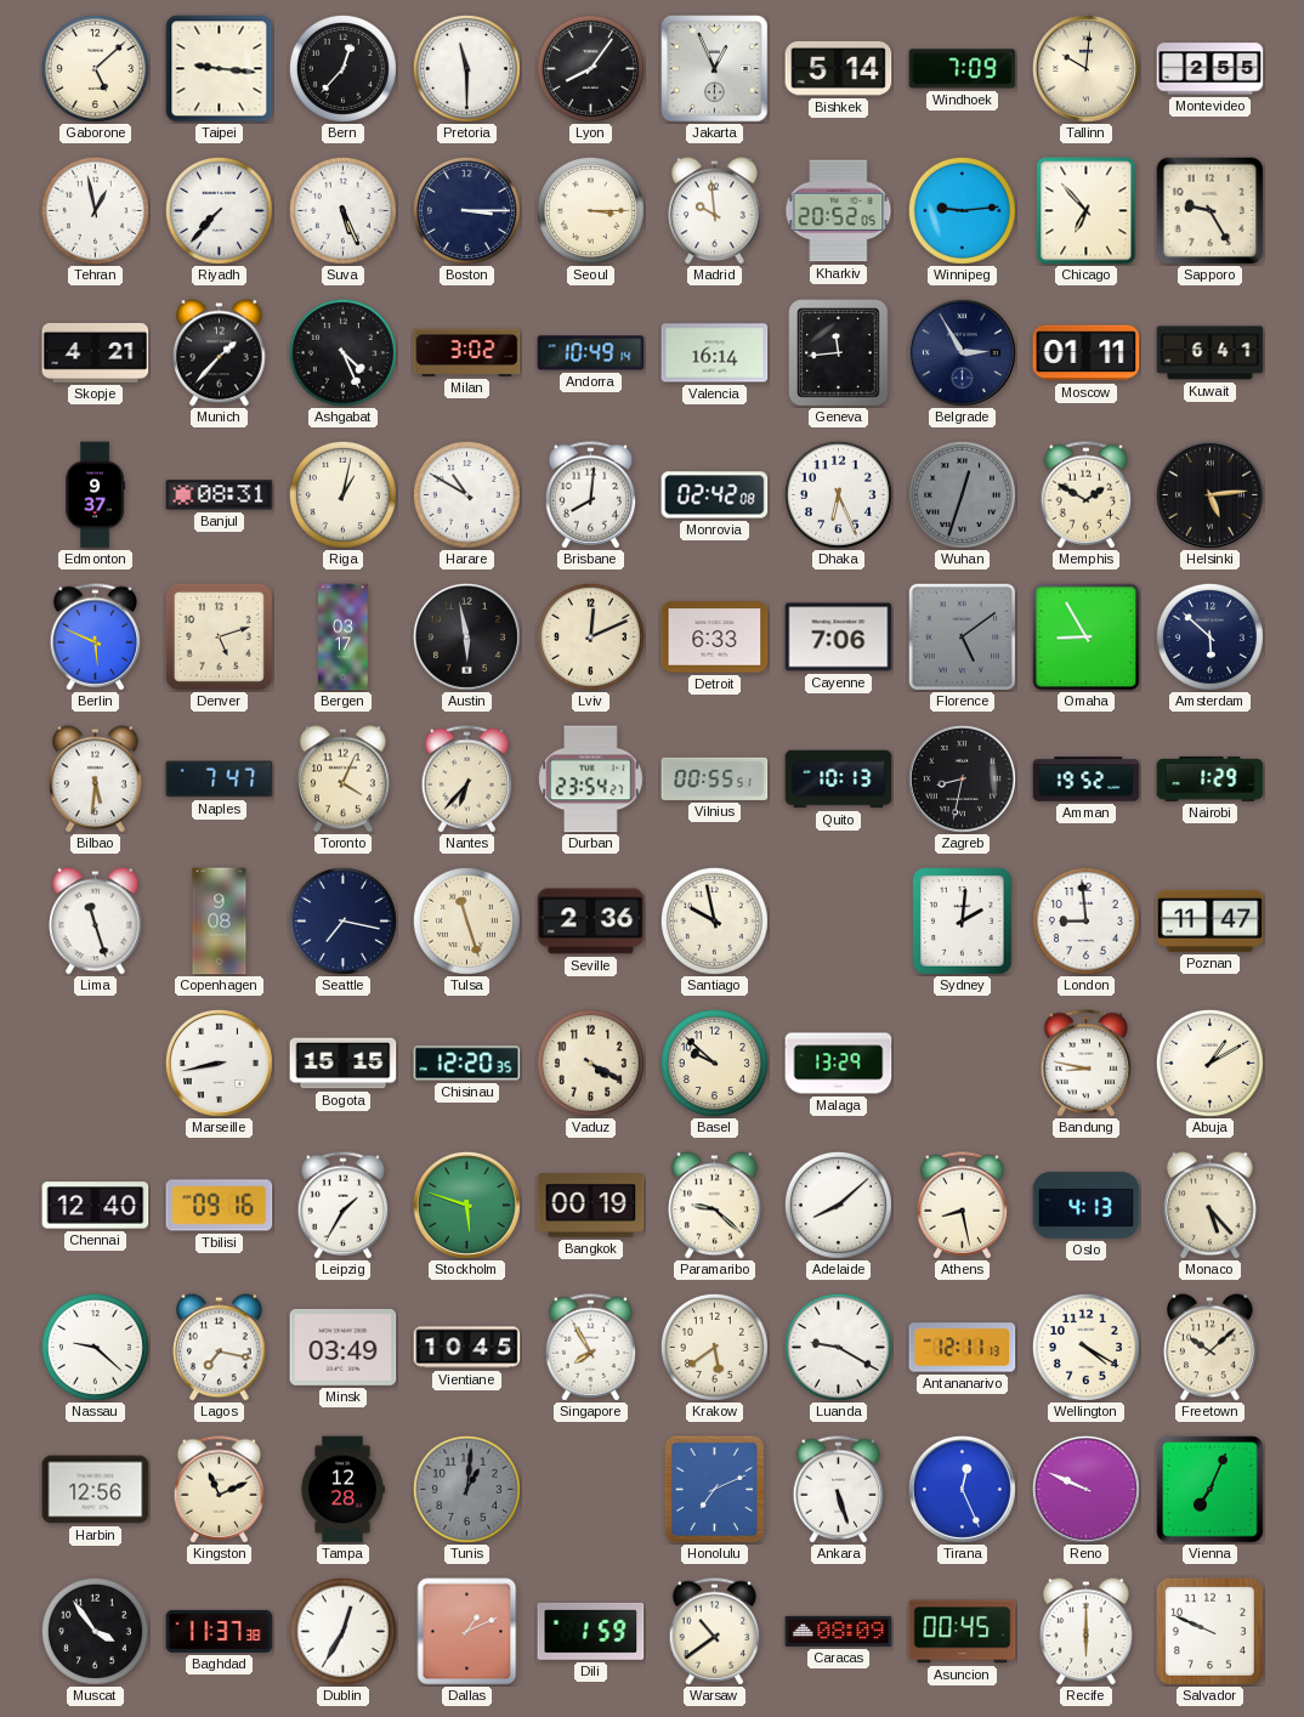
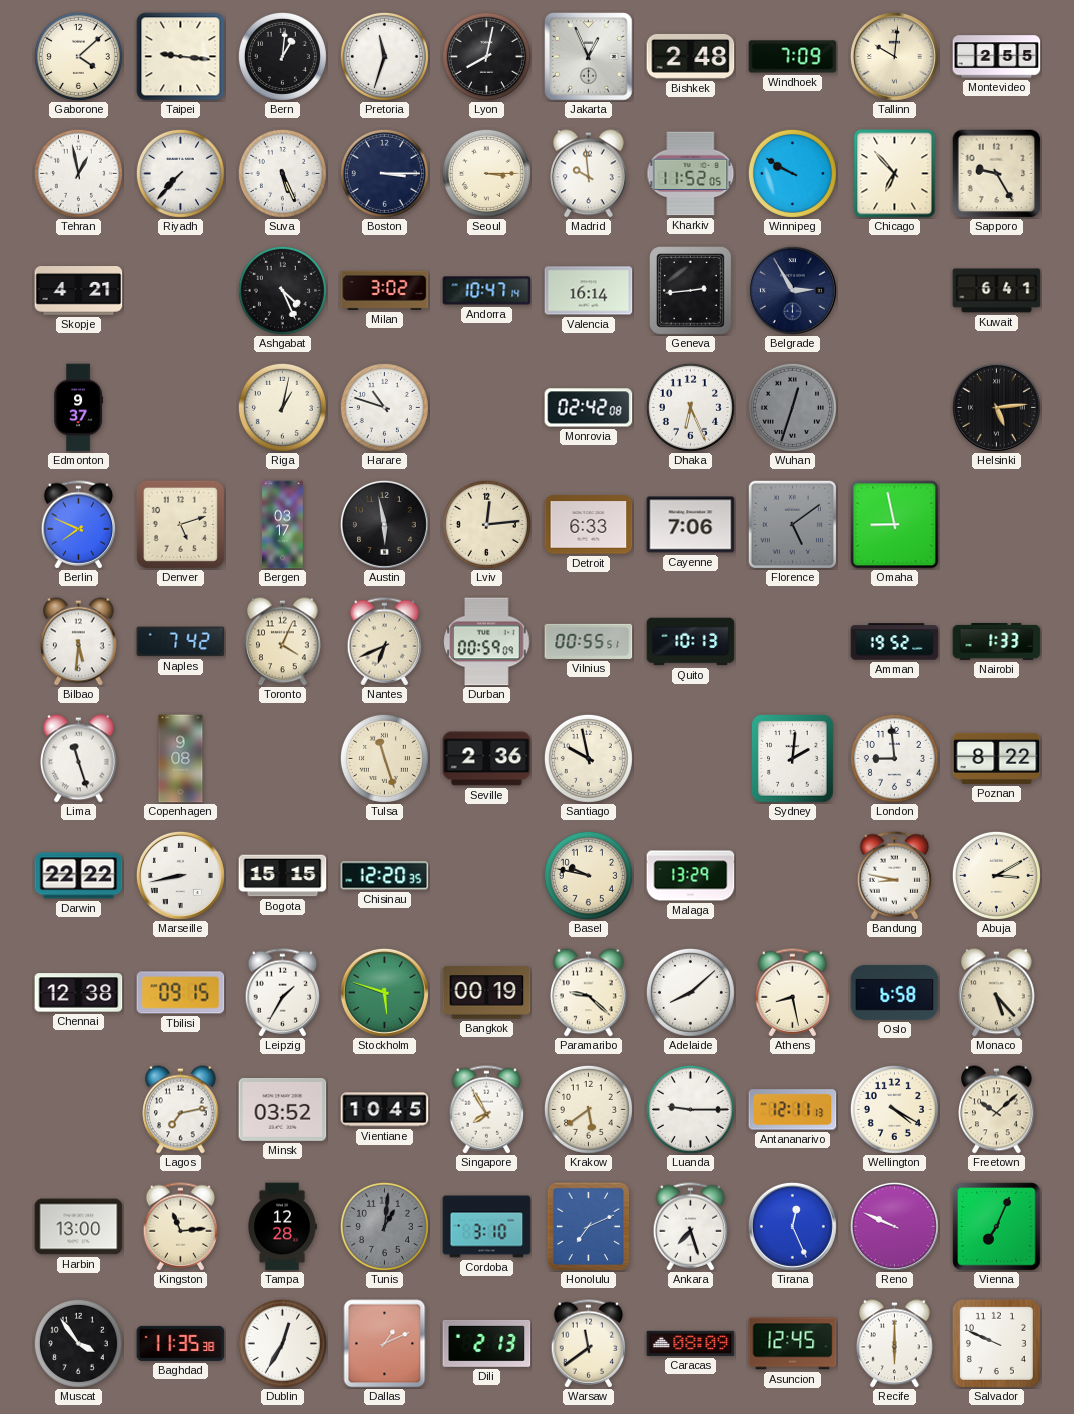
Gaborone: 5:08 -> 4:08 (78, 56)
Bern: 12:37 -> 1:01 (282, 56)
Pretoria: 11:30 -> 11:33 (384, 56)
Lyon: 8:06 -> 8:02 (486, 56)
Bishkek: 5:14 -> 2:48 (691, 56)
Kharkiv: 20:52 -> 11:52 (691, 174)
Winnipeg: 9:14 -> 9:50 (792, 173)
Munich: 1:37 -> none (220, 353)
Andorra: 10:49 -> 10:47 (487, 291)
Geneva: 11:44 -> 2:44 (691, 291)
Moscow: 01:11 -> none (1087, 353)
Banjul: 08:31 -> none (220, 495)
Harare: 10:50 -> 10:48 (384, 407)
Brisbane: 8:01 -> none (591, 495)
Memphis: 1:50 -> none (1087, 495)
Berlin: 5:49 -> 7:49 (79, 525)
Lviv: 12:11 -> 12:14 (486, 524)
Omaha: 8:55 -> 8:58 (895, 525)
Amsterdam: 5:52 -> none (1209, 636)
Naples: 7:47 -> 7:42 (181, 642)
Nantes: 6:37 -> 6:41 (385, 642)
Durban: 23:54 -> 00:59 (487, 642)
Zagreb: 8:32 -> none (962, 778)
Nairobi: 1:29 -> 1:33 (997, 641)
Seattle: 7:17 -> none (342, 920)
Poznan: 11:47 -> 8:22 (997, 758)
Darwin: none -> 22:22 (79, 876)
Vaduz: 4:20 -> none (590, 1062)
Basel: 9:52 -> 9:47 (588, 875)
Abuja: 1:10 -> 3:10 (996, 875)
Chennai: 12:40 -> 12:38 (79, 993)
Tbilisi: 09:16 -> 09:15 (181, 993)
Oslo: 4:13 -> 6:58 (895, 992)
Nassau: 9:22 -> none (95, 1347)
Lagos: 7:17 -> 7:13 (181, 1110)
Minsk: 03:49 -> 03:52 (283, 1109)
Luanda: 9:20 -> 9:15 (690, 1109)
Harbin: 12:56 -> 13:00 (79, 1227)
Kingston: 11:11 -> 11:14 (181, 1227)
Cordoba: none -> 3:10 (487, 1227)
Ankara: 5:27 -> 7:27 (691, 1227)
Baghdad: 11:37 -> 11:35 (181, 1343)
Dili: 1:59 -> 2:13 (487, 1343)
Warsaw: 10:39 -> 11:39 (589, 1344)
Asuncion: 00:45 -> 12:45 (793, 1344)
